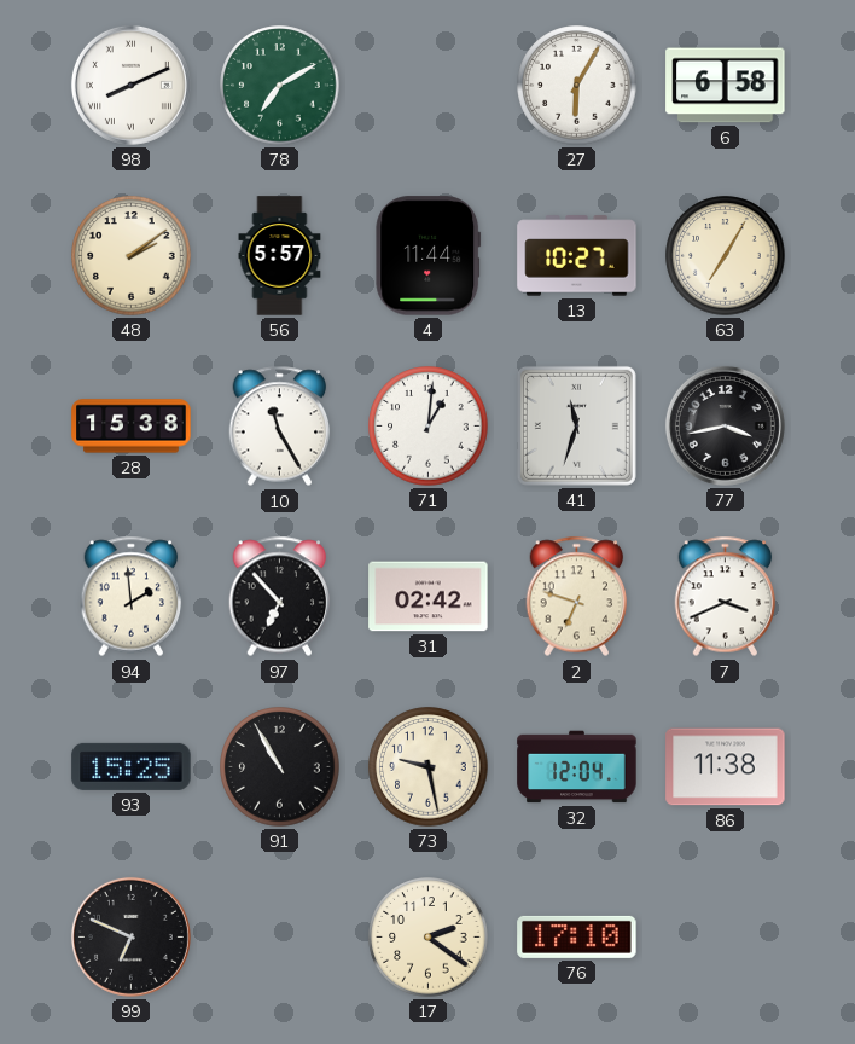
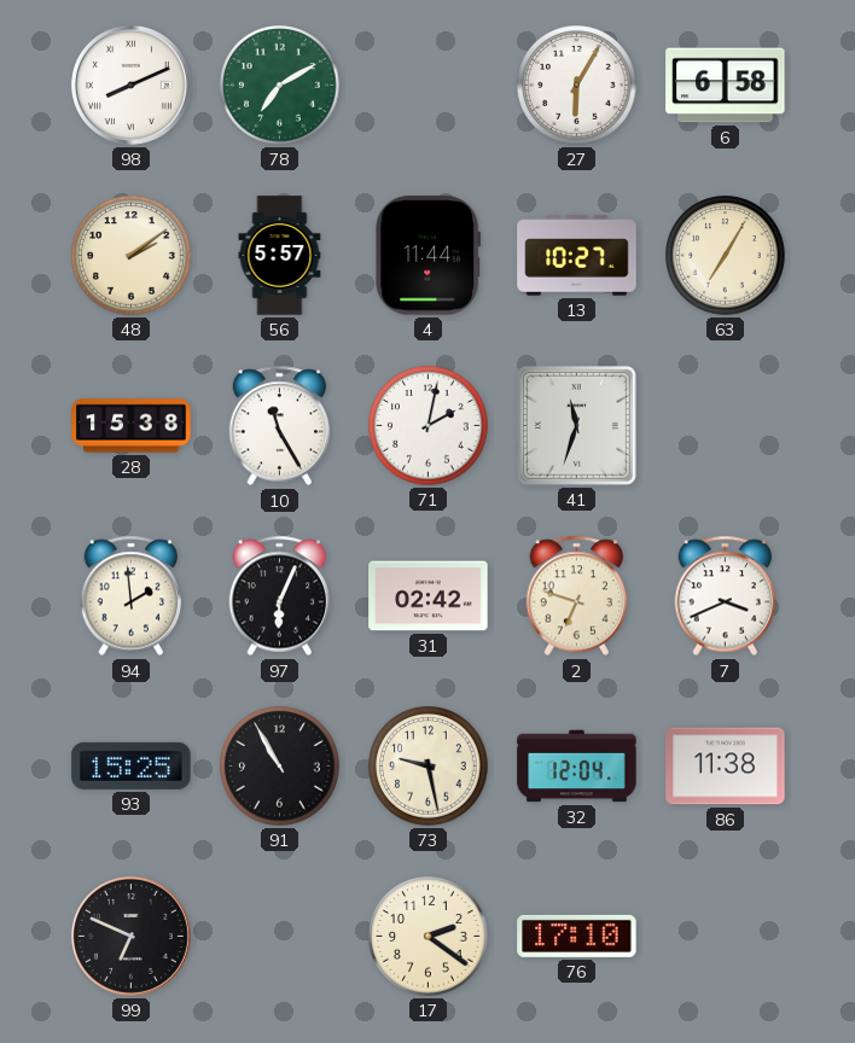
71: 1:01 -> 2:02 (429, 426)
77: 3:43 -> none (725, 425)
97: 6:53 -> 6:04 (280, 596)
